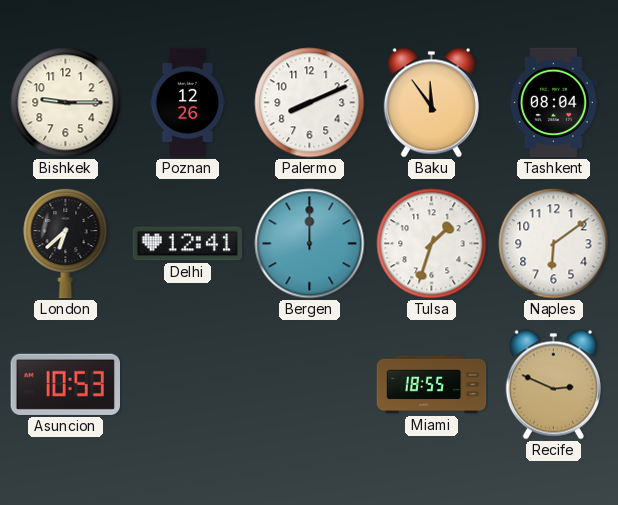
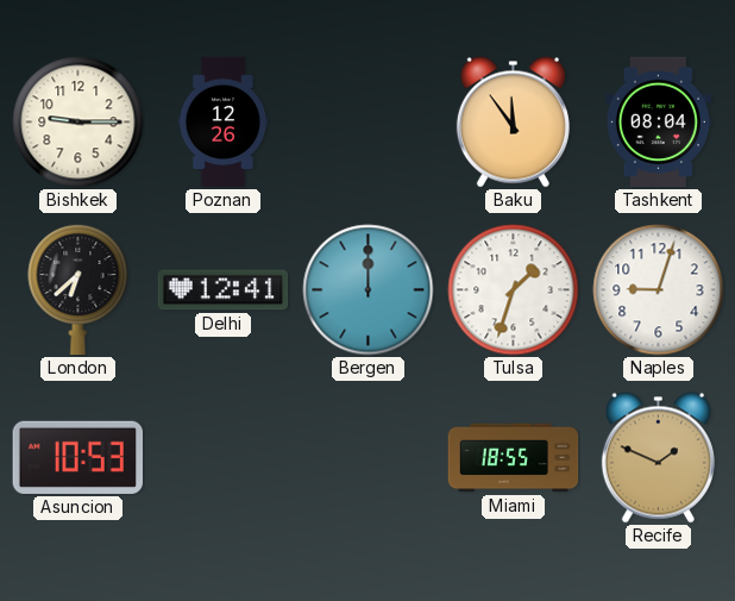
Palermo: 8:11 -> none (310, 103)
Naples: 6:09 -> 9:03 (659, 290)
Recife: 2:49 -> 1:49 (658, 458)
